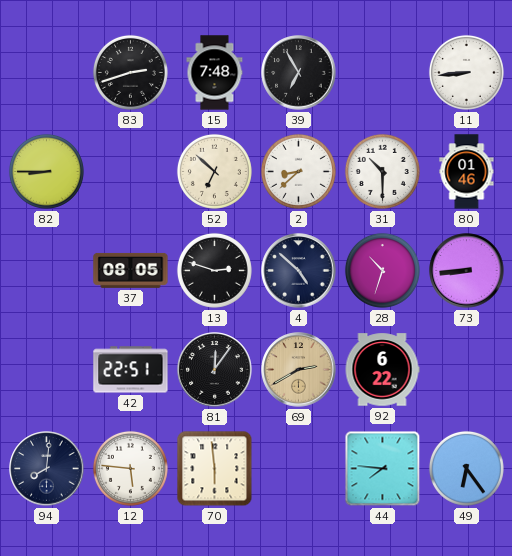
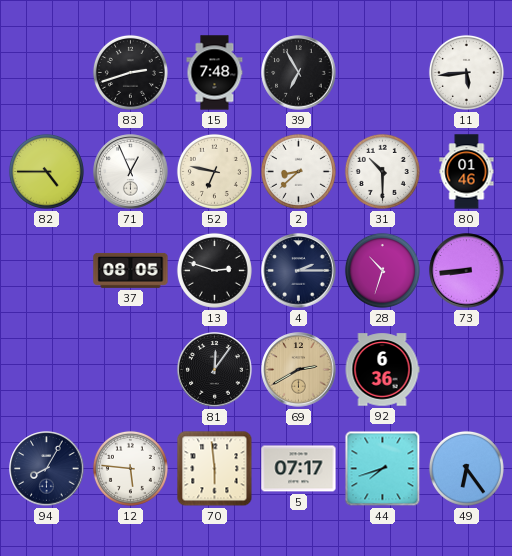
11: 8:44 -> 5:44 (466, 72)
82: 8:45 -> 4:45 (46, 171)
71: none -> 12:56 (131, 172)
52: 6:52 -> 6:47 (214, 171)
4: 4:52 -> 2:15 (299, 271)
42: 22:51 -> none (131, 370)
92: 6:22 -> 6:36 (382, 370)
94: 8:01 -> 8:05 (47, 469)
5: none -> 07:17 (299, 469)
44: 7:46 -> 7:42 (383, 469)
